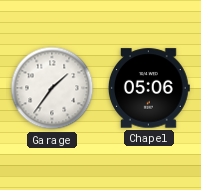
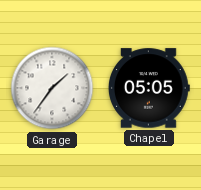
Chapel: 05:06 -> 05:05 (149, 88)
